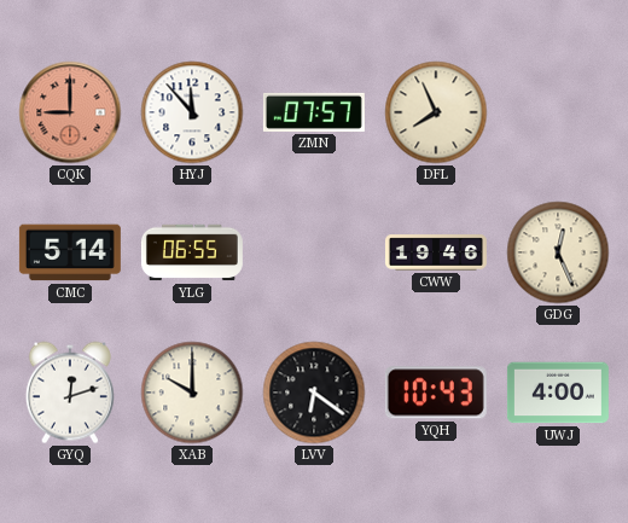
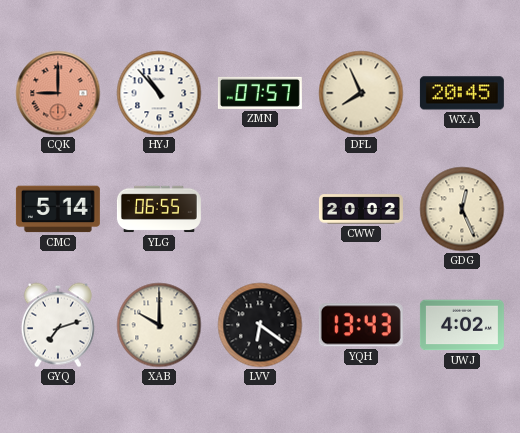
HYJ: 11:53 -> 10:53 (159, 93)
WXA: none -> 20:45 (462, 93)
CWW: 19:46 -> 20:02 (361, 209)
GYQ: 12:12 -> 7:12 (58, 325)
YQH: 10:43 -> 13:43 (361, 325)
UWJ: 4:00 -> 4:02 (462, 325)
